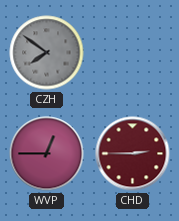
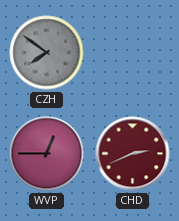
CHD: 2:45 -> 2:41 (133, 154)
